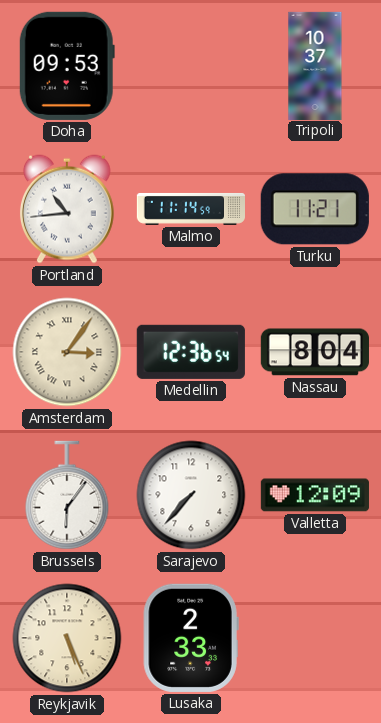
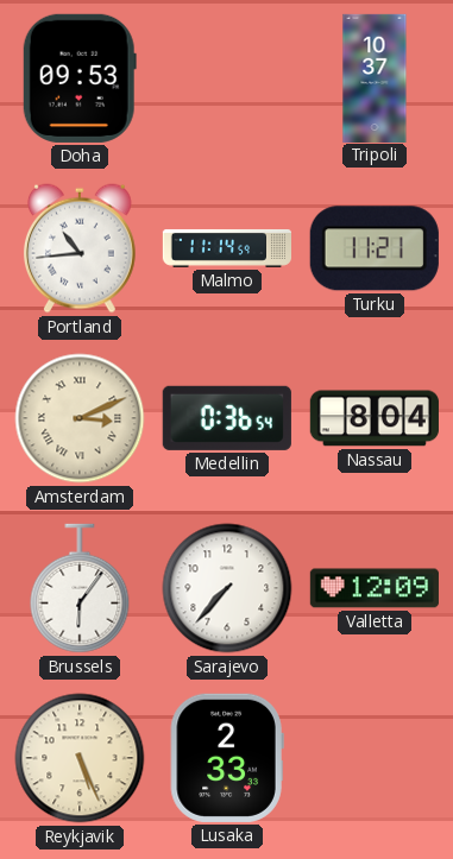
Amsterdam: 3:06 -> 3:11 (80, 418)
Medellin: 12:36 -> 0:36 (227, 418)
